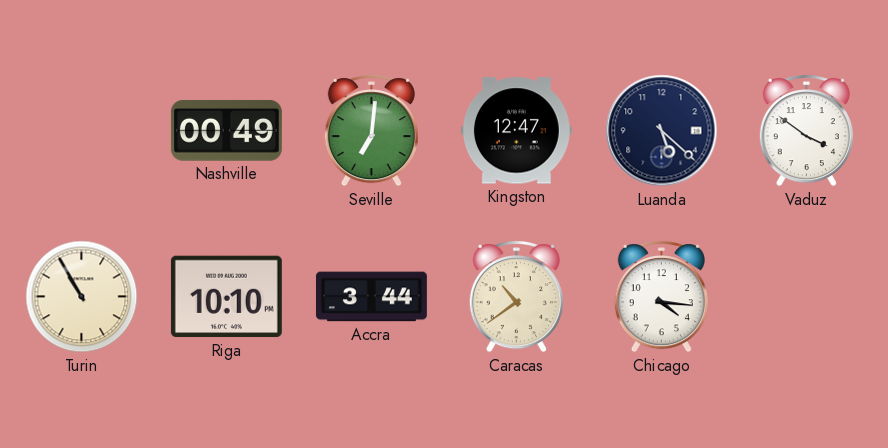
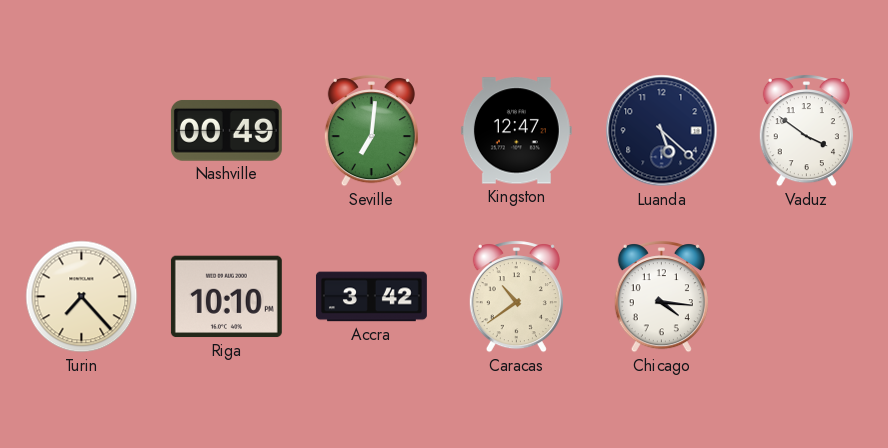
Turin: 10:55 -> 7:23 (82, 297)
Accra: 3:44 -> 3:42 (371, 297)
